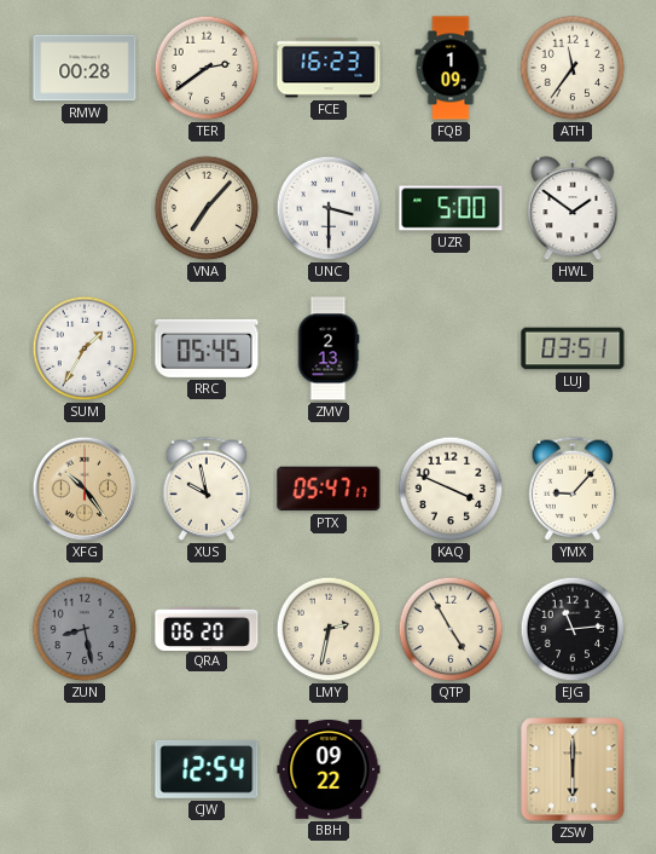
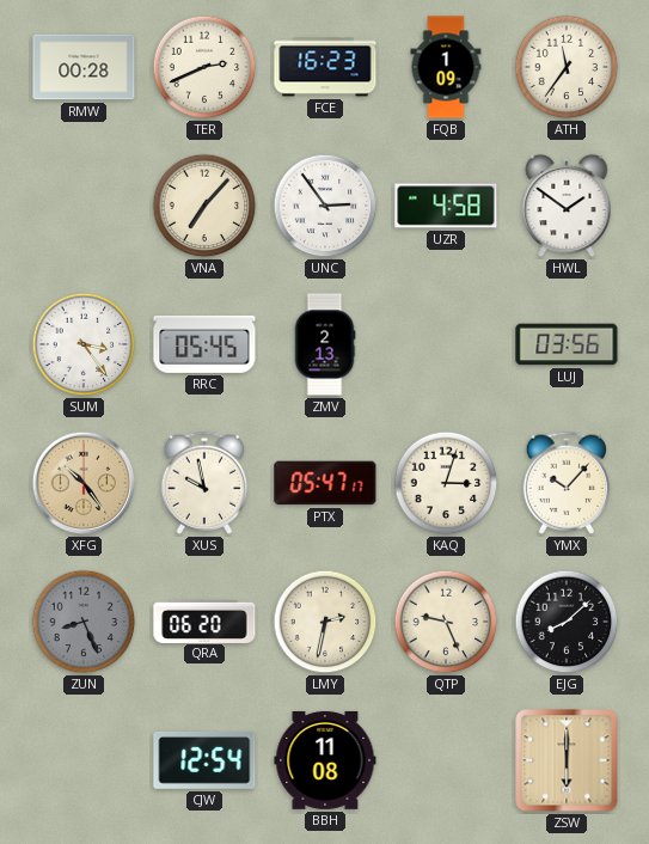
TER: 2:39 -> 2:41 (204, 67)
UNC: 3:30 -> 2:54 (325, 206)
UZR: 5:00 -> 4:58 (446, 206)
SUM: 1:35 -> 3:24 (84, 344)
LUJ: 03:51 -> 03:56 (567, 344)
KAQ: 3:49 -> 3:03 (446, 483)
YMX: 9:07 -> 10:07 (567, 483)
ZUN: 8:28 -> 8:26 (84, 622)
QTP: 4:55 -> 9:26 (446, 622)
EJG: 11:14 -> 8:08 (567, 622)
BBH: 09:22 -> 11:08 (325, 760)
